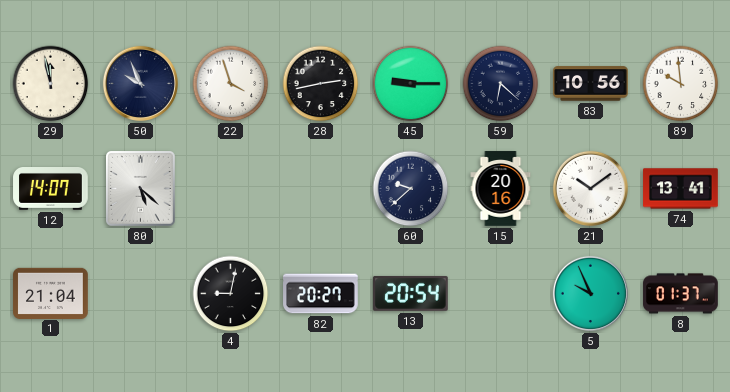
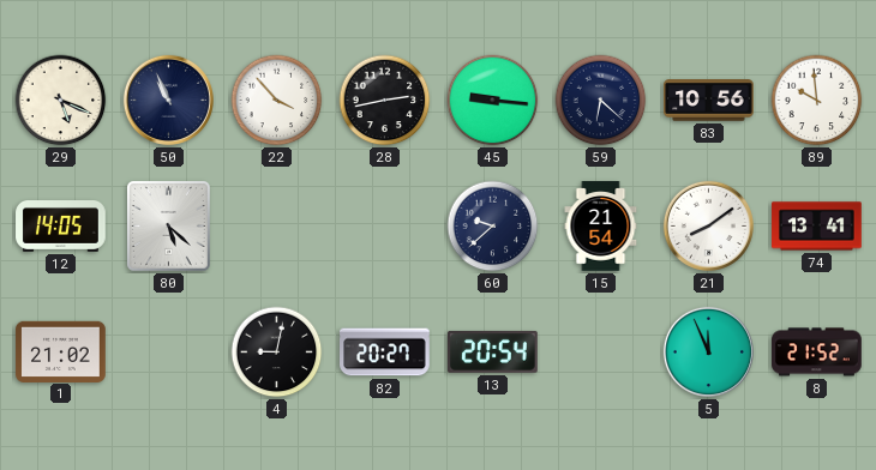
29: 11:58 -> 5:19 (61, 101)
50: 9:56 -> 10:56 (168, 100)
22: 3:57 -> 3:53 (277, 101)
45: 9:15 -> 9:16 (493, 101)
12: 14:07 -> 14:05 (61, 227)
15: 20:16 -> 21:54 (601, 227)
21: 10:09 -> 8:09 (708, 225)
1: 21:04 -> 21:02 (61, 351)
5: 9:56 -> 11:56 (708, 351)
8: 01:37 -> 21:52 (817, 352)
